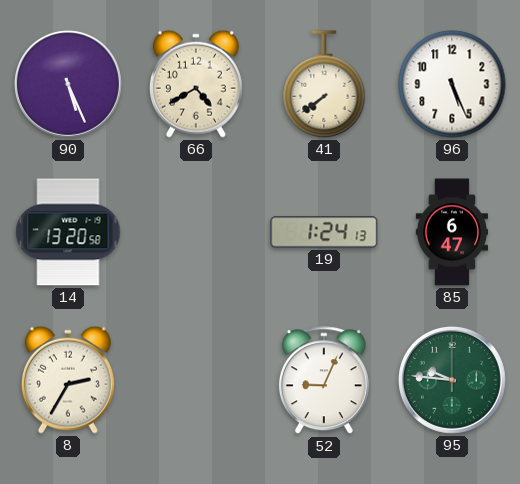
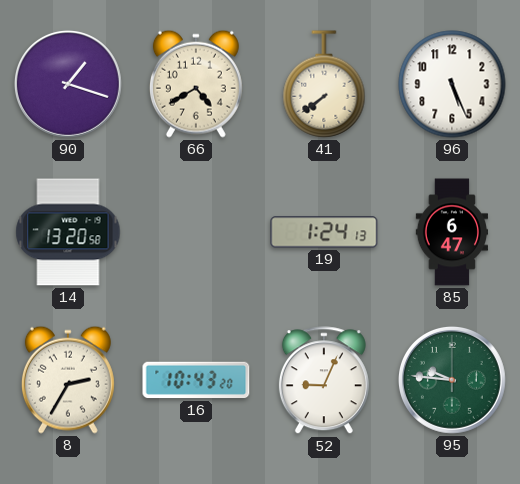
90: 5:26 -> 1:18 (68, 84)
16: none -> 10:43 (196, 380)
